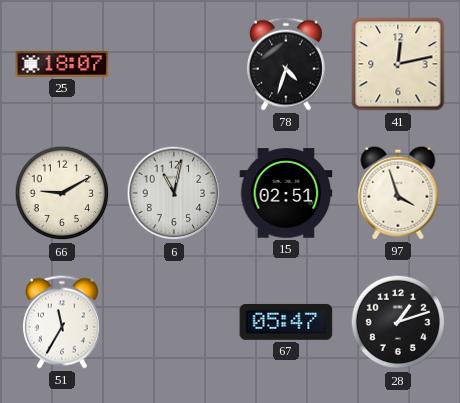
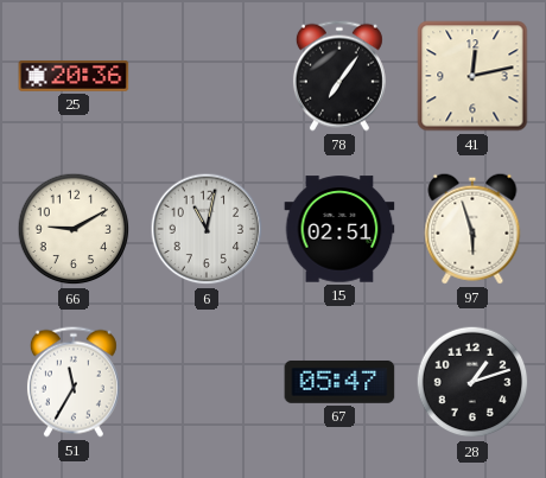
25: 18:07 -> 20:36 (74, 76)
78: 4:33 -> 7:06 (339, 76)
97: 3:57 -> 5:57 (472, 229)
